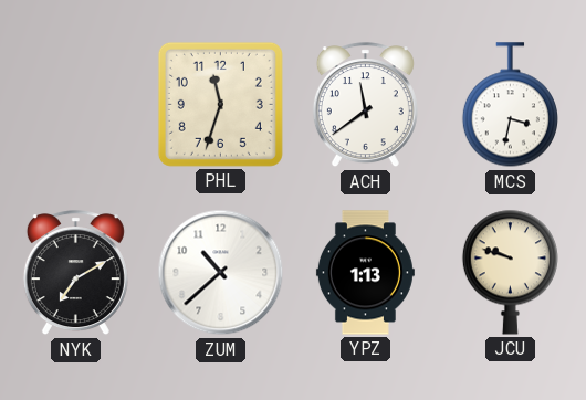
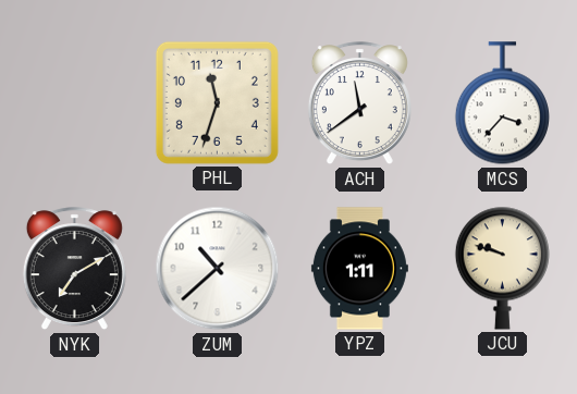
MCS: 3:32 -> 3:37 (502, 103)
YPZ: 1:13 -> 1:11 (359, 269)
